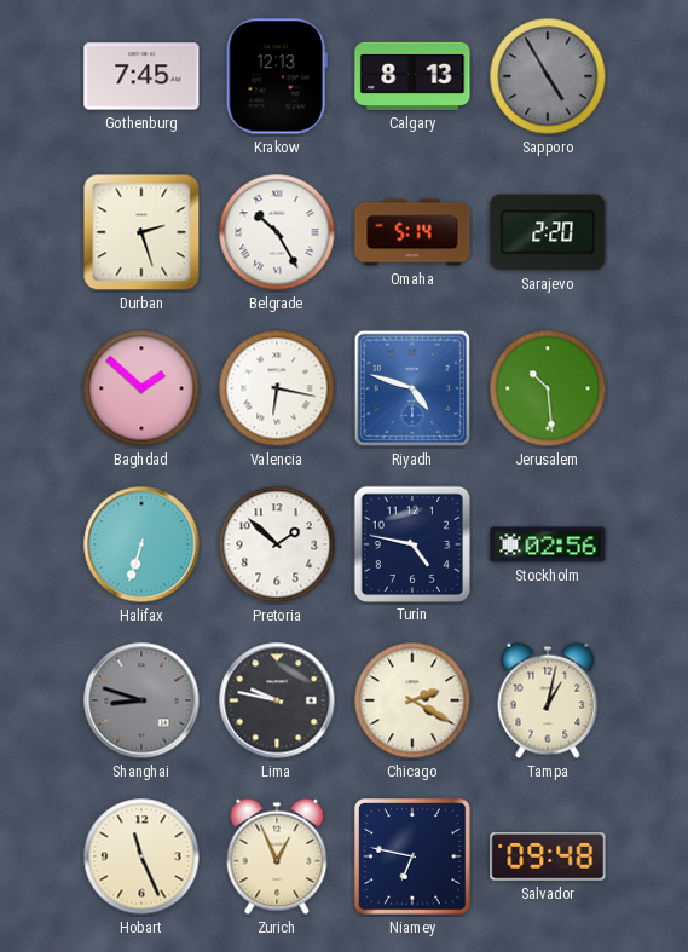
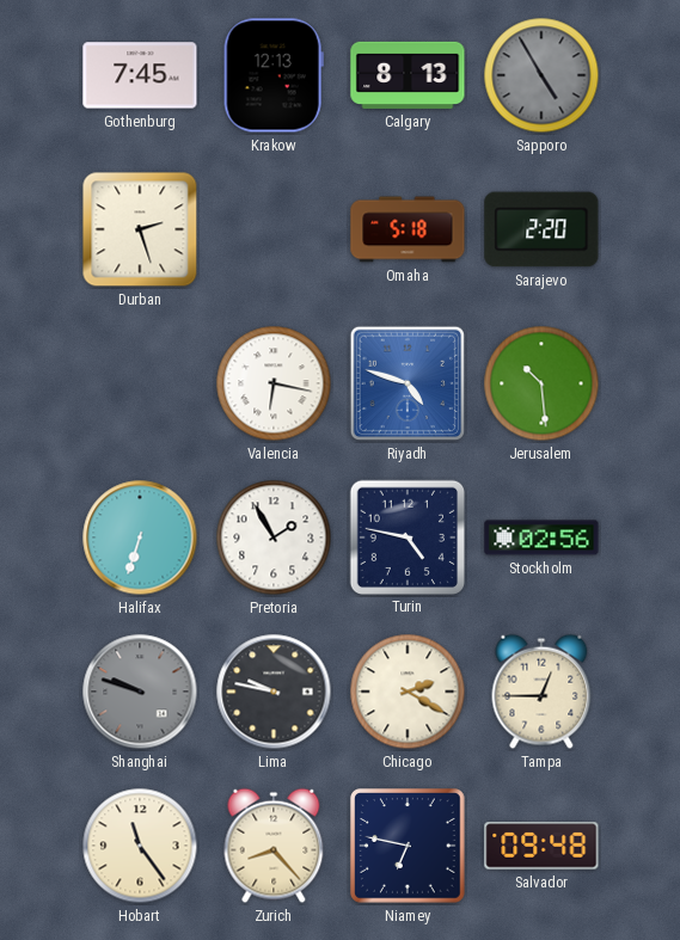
Belgrade: 10:25 -> none (277, 232)
Omaha: 5:14 -> 5:18 (408, 229)
Baghdad: 1:52 -> none (141, 388)
Pretoria: 1:52 -> 1:55 (274, 537)
Shanghai: 8:48 -> 9:48 (140, 692)
Tampa: 1:02 -> 12:45 (541, 692)
Hobart: 11:26 -> 11:24 (140, 846)
Zurich: 12:56 -> 8:23 (274, 846)
